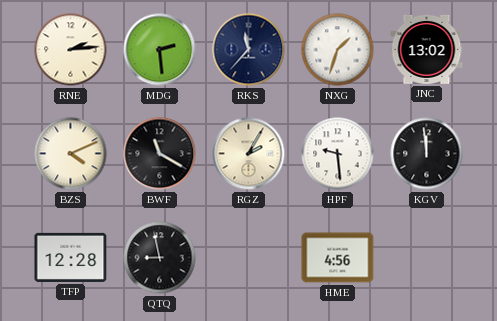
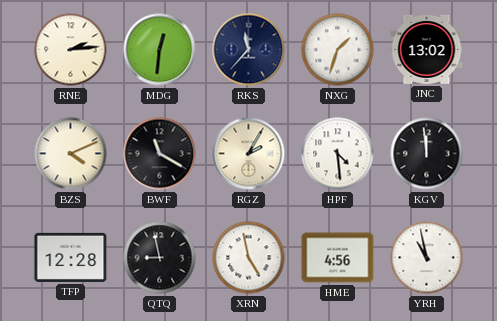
MDG: 2:29 -> 12:31 (160, 50)
HPF: 9:29 -> 4:29 (338, 154)
XRN: none -> 4:58 (249, 258)
YRH: none -> 10:58 (427, 258)
